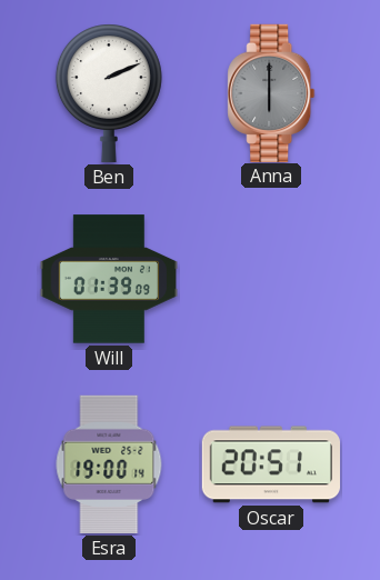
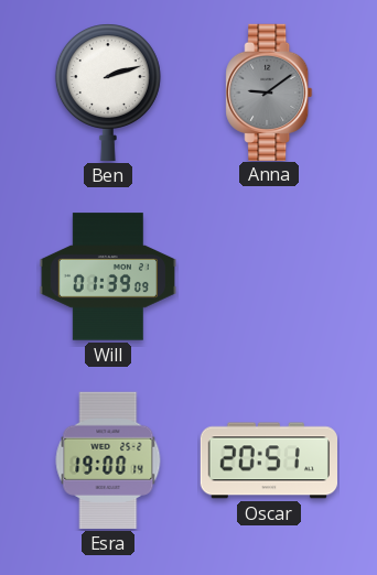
Ben: 2:11 -> 2:12 (108, 93)
Anna: 6:00 -> 9:09 (269, 91)
